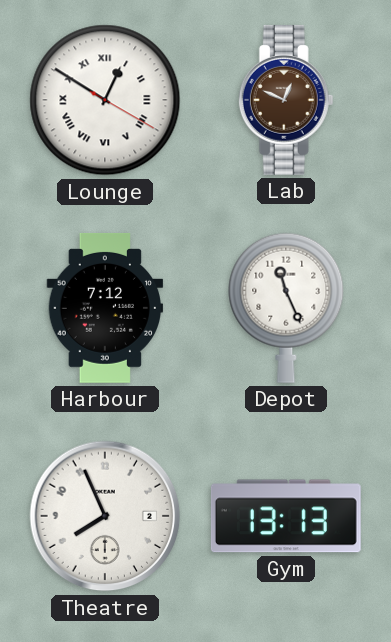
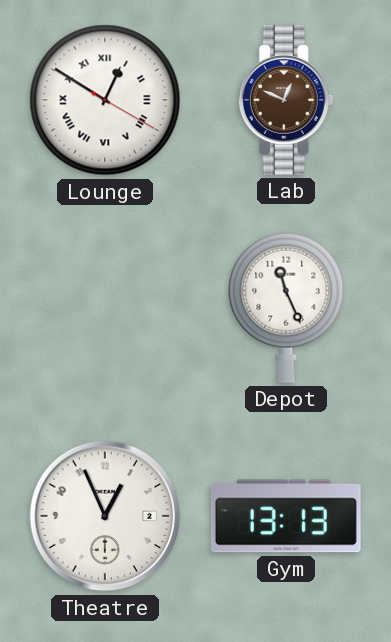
Harbour: 7:12 -> none (105, 308)
Theatre: 7:56 -> 12:56 (105, 516)
